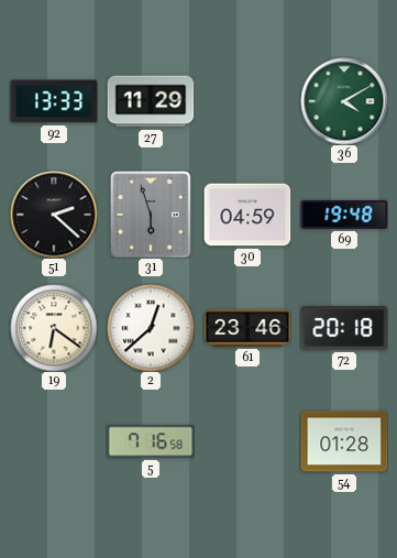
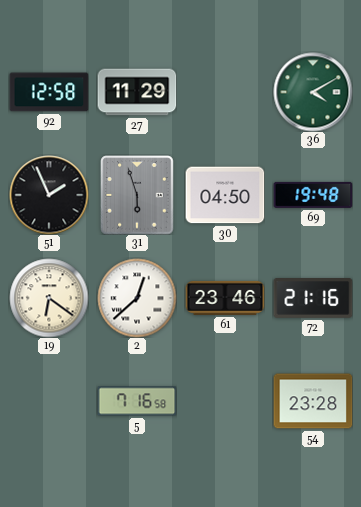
92: 13:33 -> 12:58 (49, 92)
51: 2:22 -> 1:56 (49, 195)
30: 04:59 -> 04:50 (225, 195)
72: 20:18 -> 21:16 (313, 299)
54: 01:28 -> 23:28 (313, 401)
